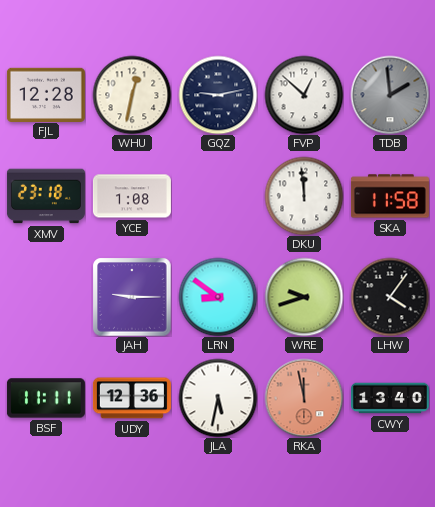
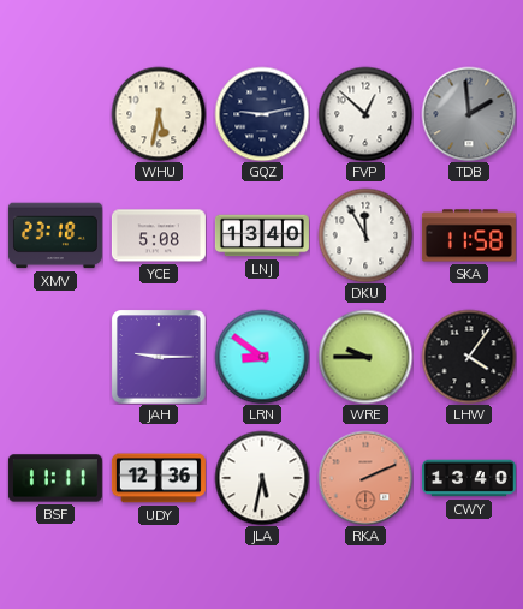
FJL: 12:28 -> none (46, 94)
WHU: 12:32 -> 5:32 (159, 114)
YCE: 1:08 -> 5:08 (159, 235)
LNJ: none -> 13:40 (262, 235)
DKU: 11:59 -> 11:55 (365, 235)
WRE: 9:42 -> 9:45 (365, 357)
RKA: 11:58 -> 2:11 (365, 478)
